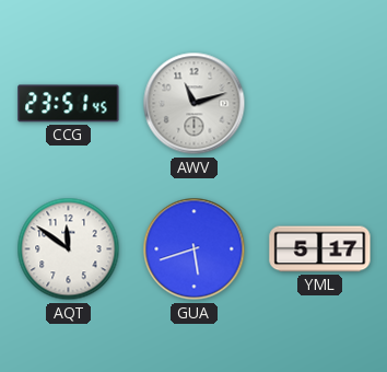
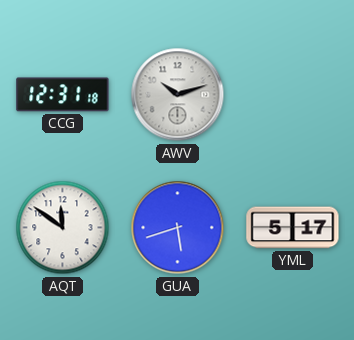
CCG: 23:51 -> 12:31 (63, 95)
AWV: 11:12 -> 10:12 (178, 95)
